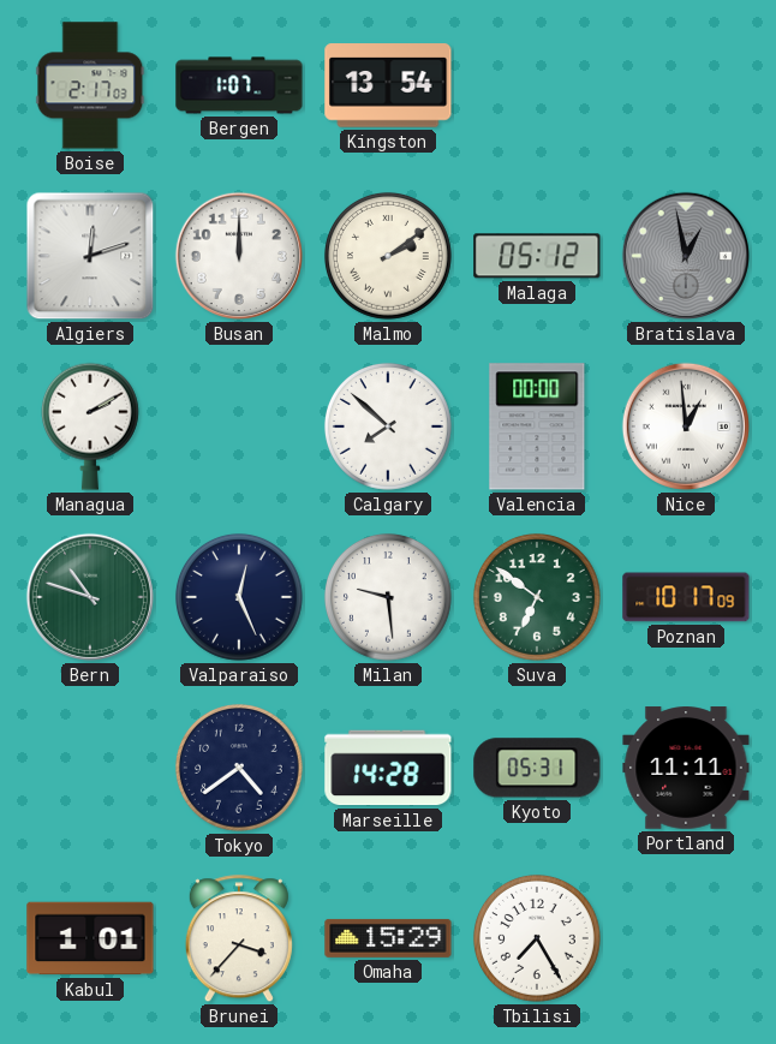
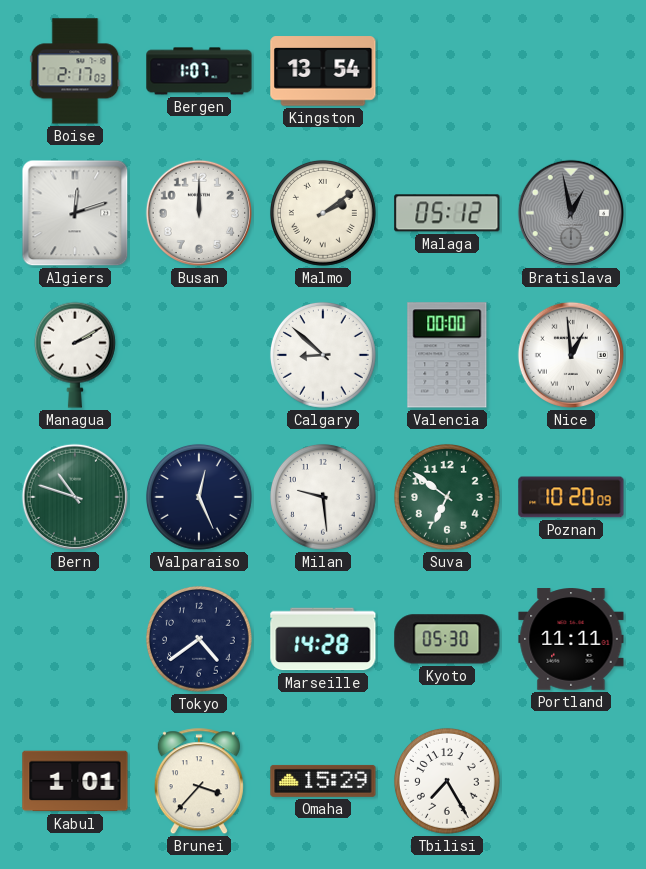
Calgary: 7:52 -> 8:52 (323, 355)
Poznan: 10:17 -> 10:20 (571, 497)
Kyoto: 05:31 -> 05:30 (447, 639)
